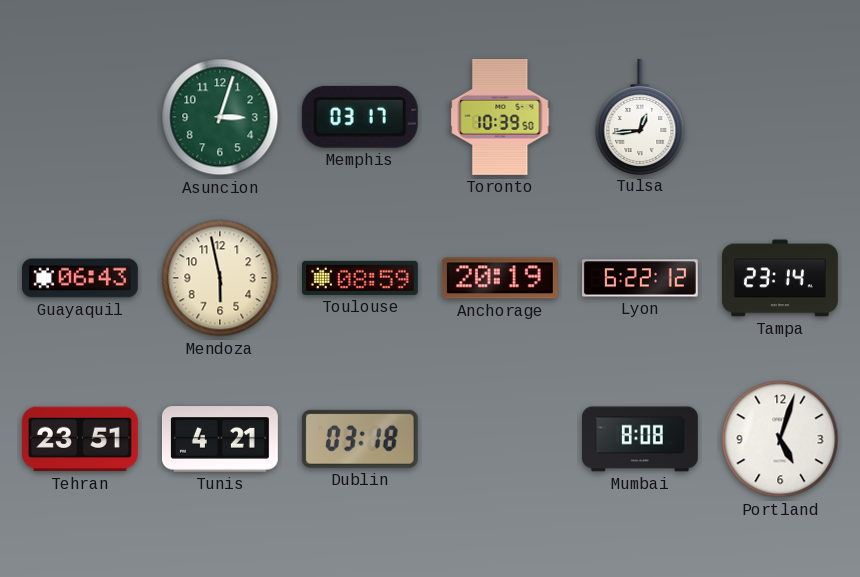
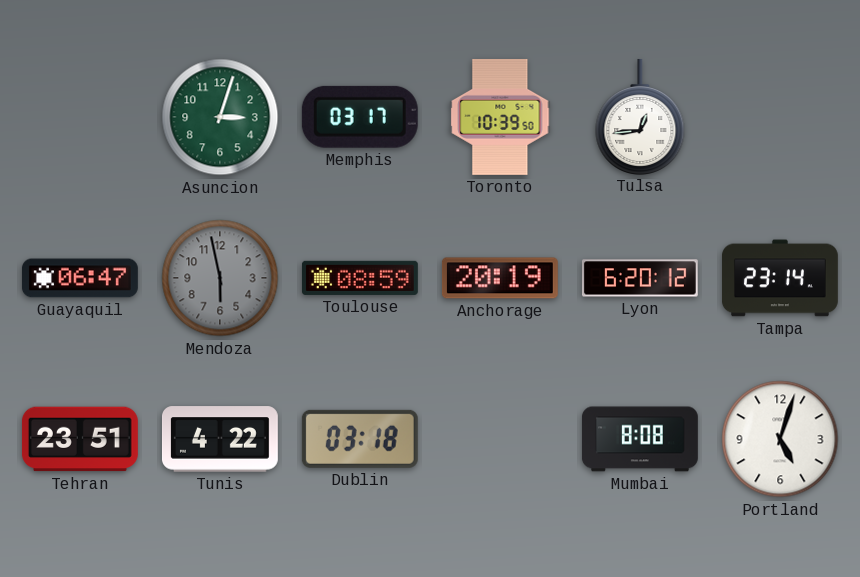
Guayaquil: 06:43 -> 06:47 (80, 278)
Mendoza dial: cream -> grey (220, 278)
Lyon: 6:22 -> 6:20 (640, 278)
Tunis: 4:21 -> 4:22 (220, 439)
